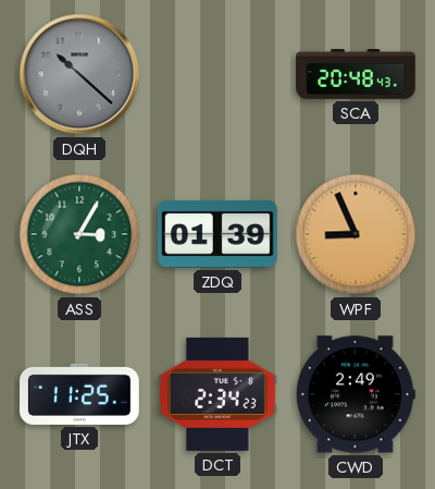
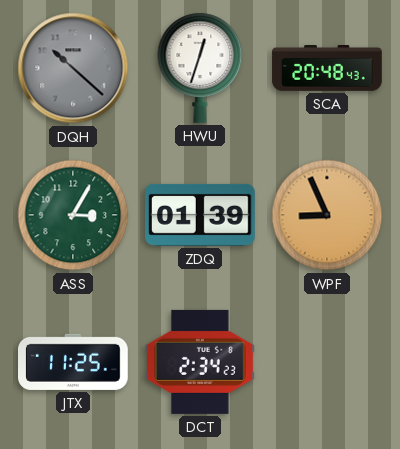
HWU: none -> 12:33 (200, 68)
CWD: 2:49 -> none (356, 394)
